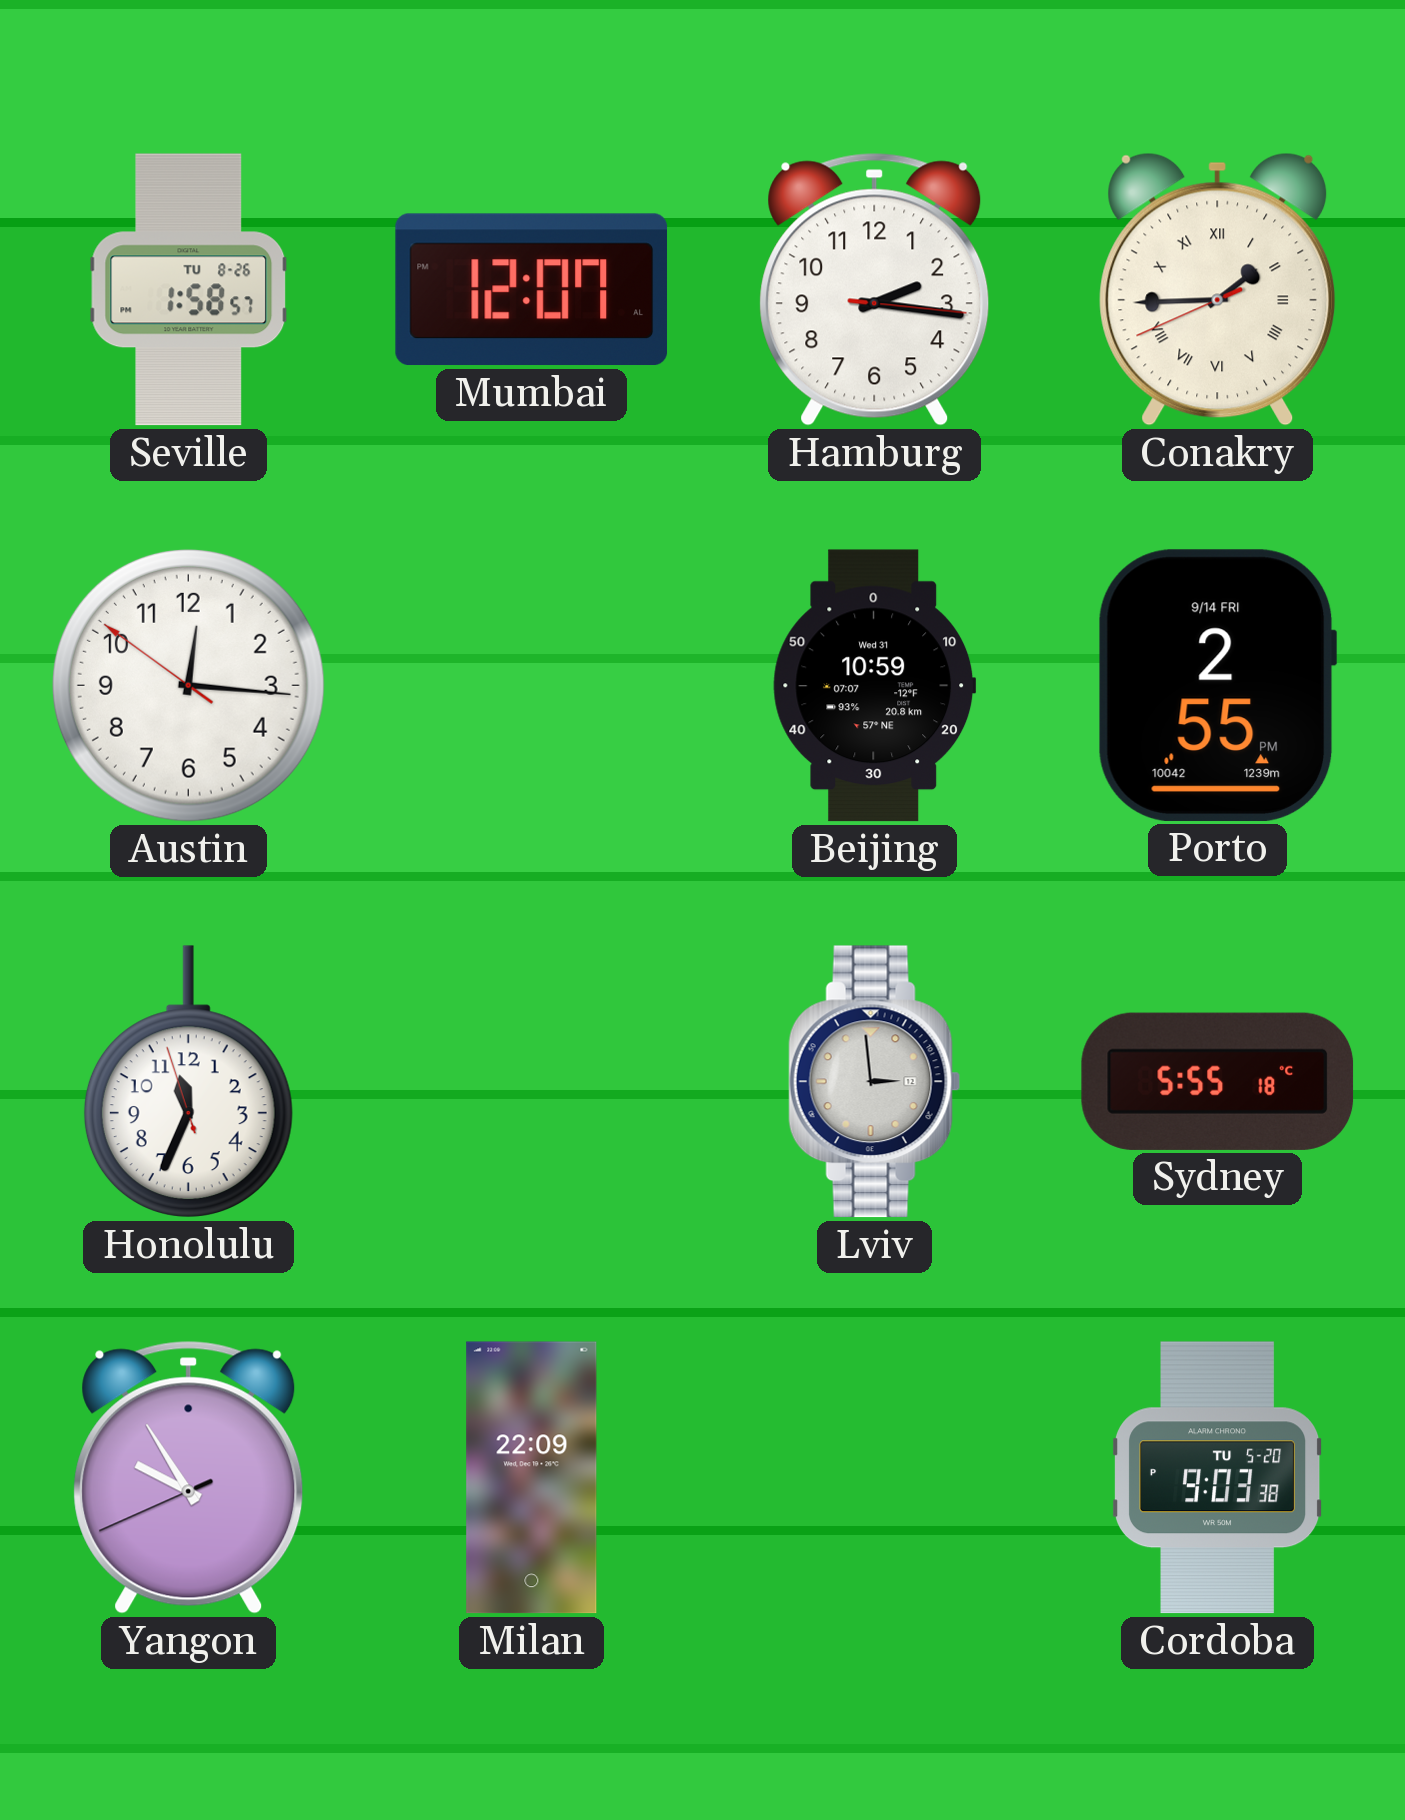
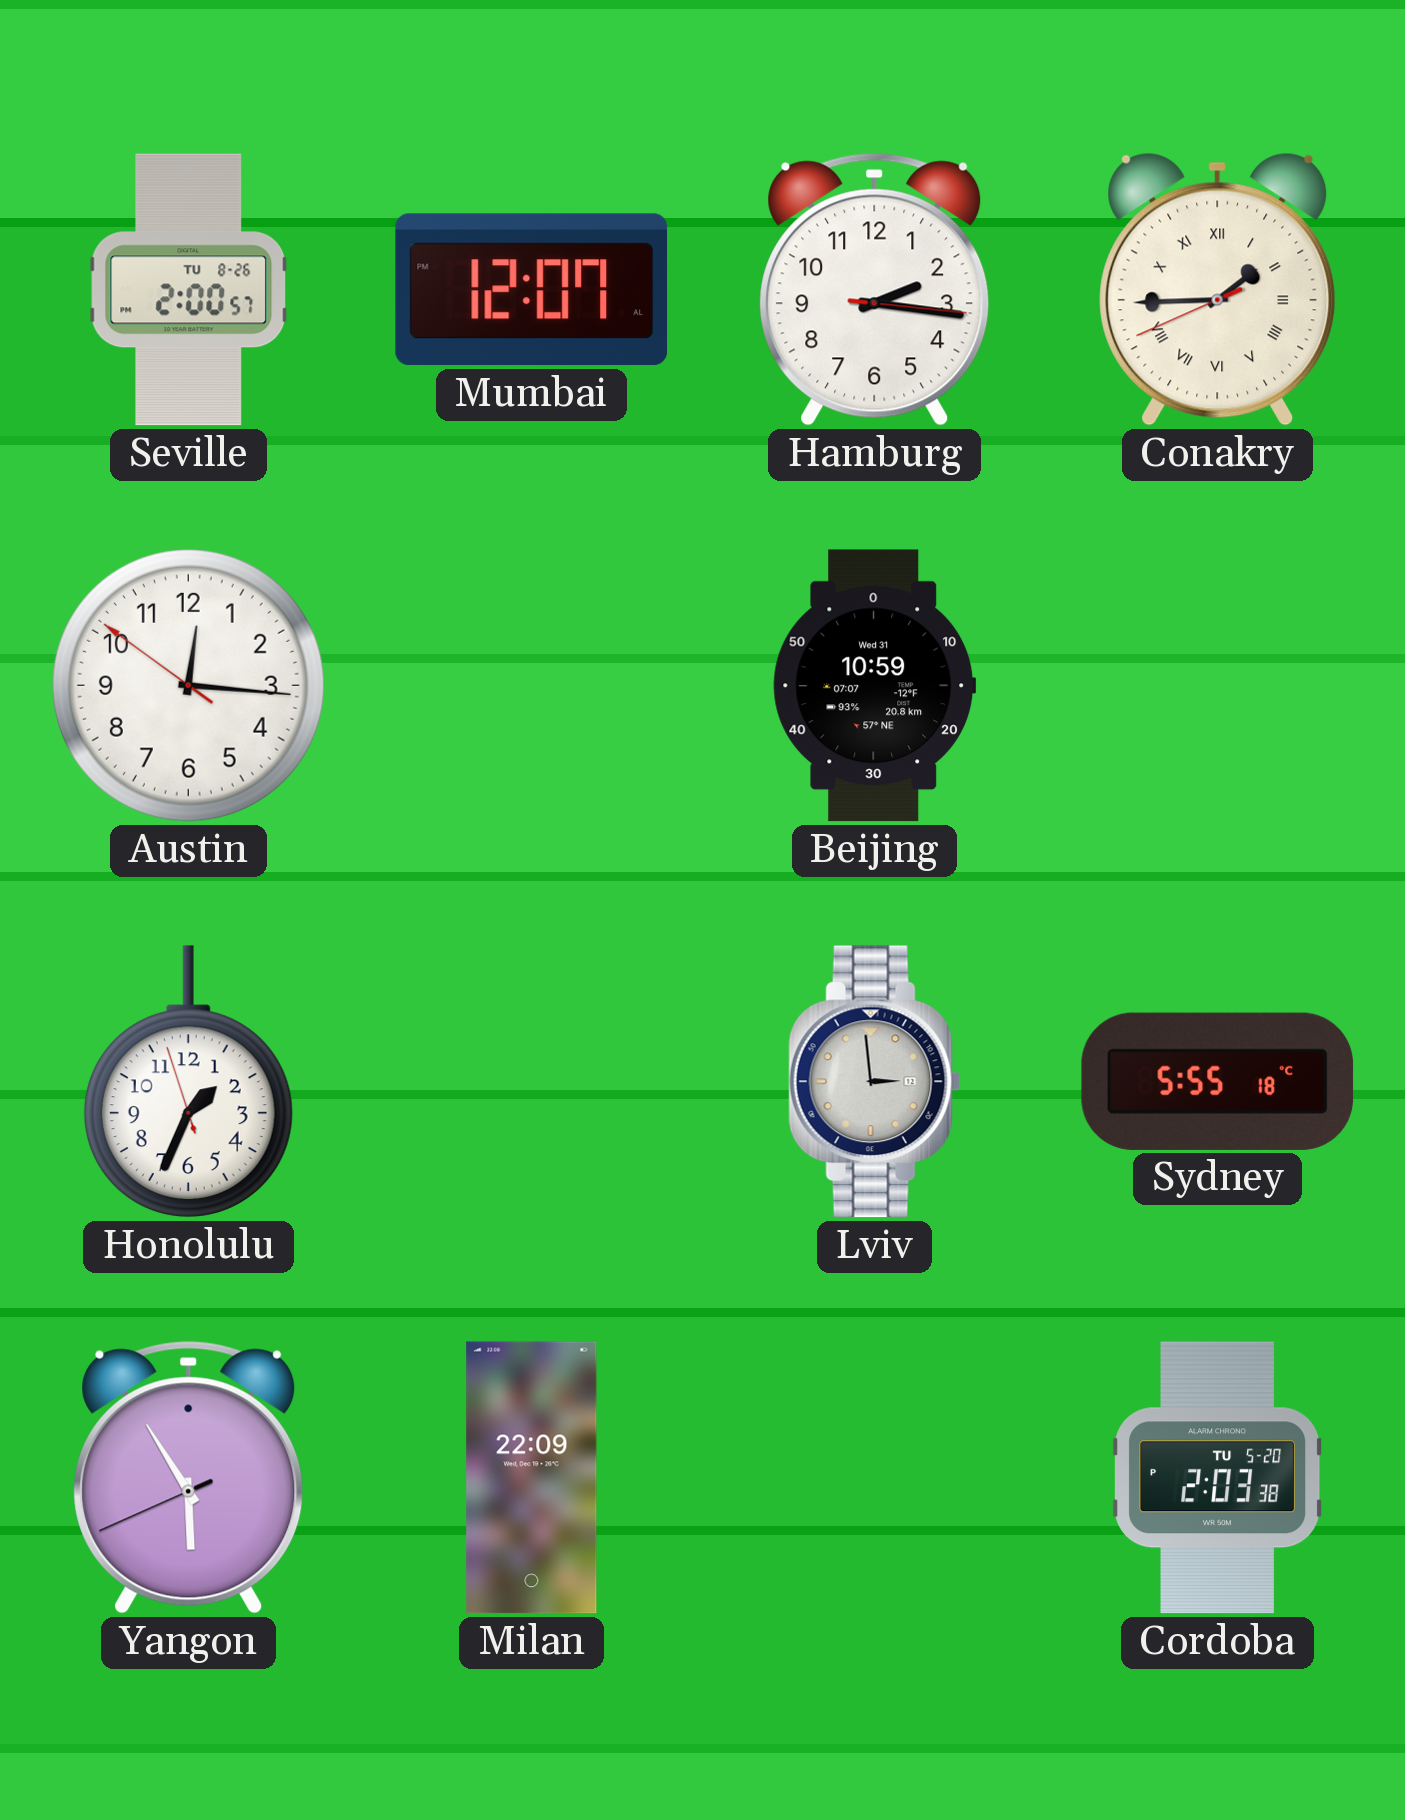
Seville: 1:58 -> 2:00 (189, 290)
Porto: 2:55 -> none (1217, 685)
Honolulu: 11:33 -> 1:33 (188, 1082)
Yangon: 9:54 -> 5:54 (189, 1477)
Cordoba: 9:03 -> 2:03 (1218, 1478)
